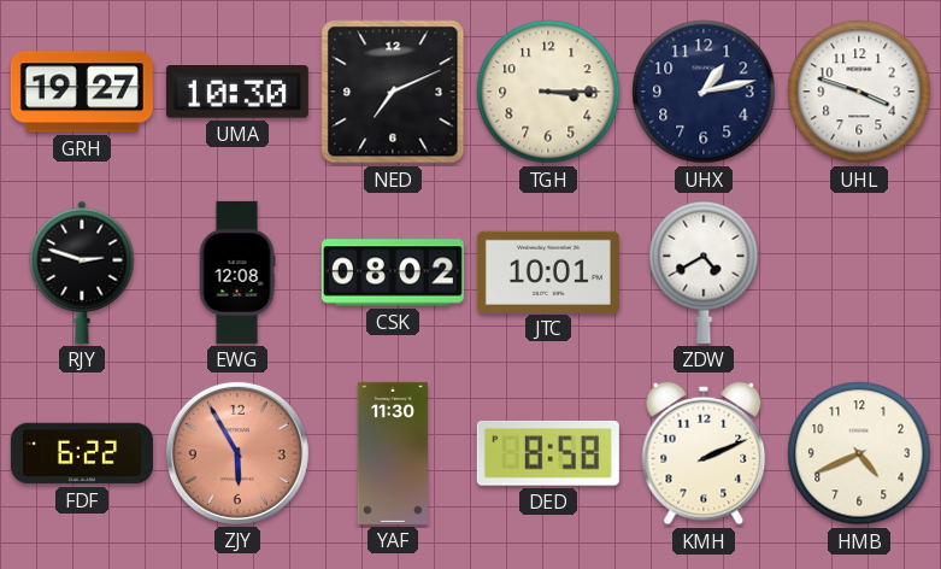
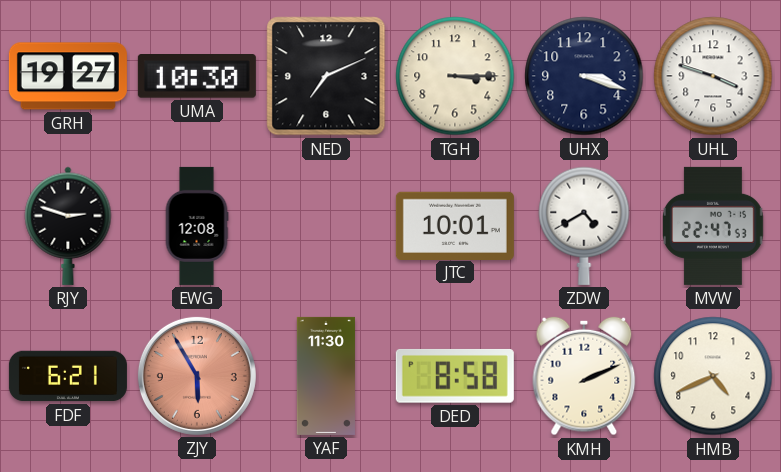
UHX: 1:13 -> 3:18 (584, 76)
CSK: 08:02 -> none (393, 272)
MVW: none -> 22:47 (714, 226)
FDF: 6:22 -> 6:21 (68, 376)
